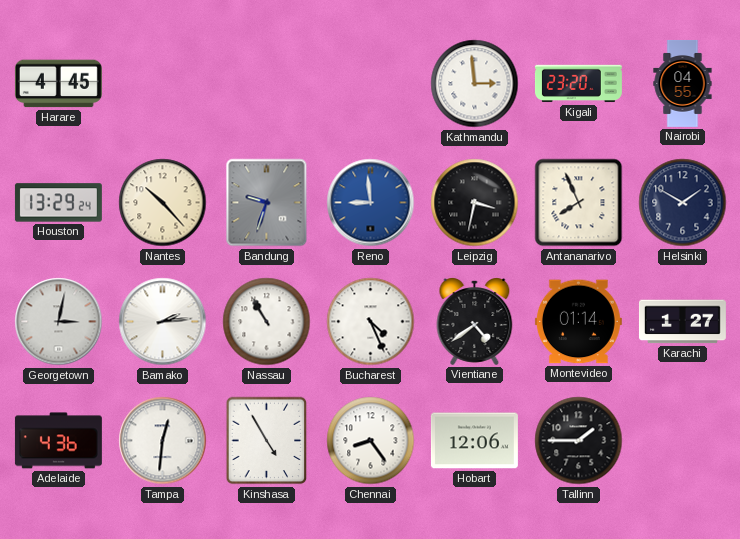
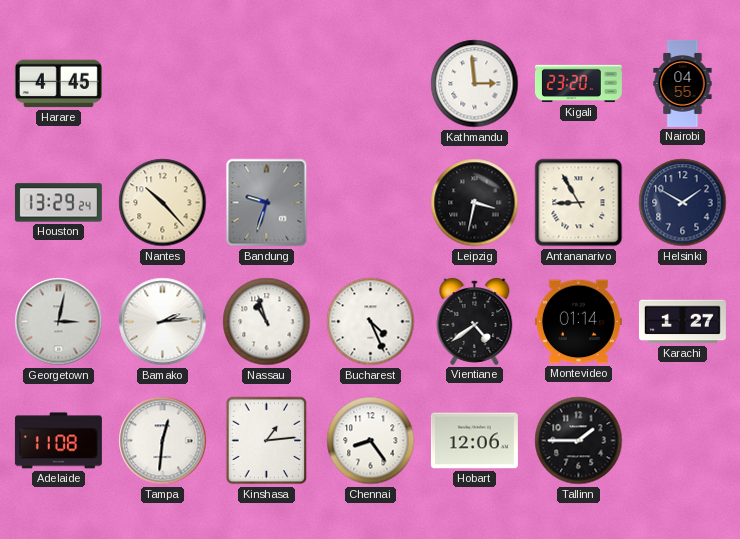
Reno: 8:59 -> none (371, 203)
Antananarivo: 7:56 -> 8:55 (579, 203)
Nassau: 10:55 -> 10:57 (267, 322)
Adelaide: 4:36 -> 11:08 (58, 441)
Kinshasa: 4:55 -> 1:14 (267, 441)
